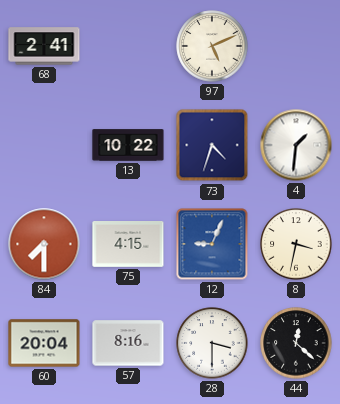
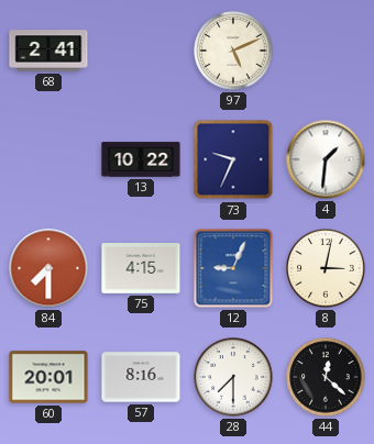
73: 4:33 -> 9:34 (233, 159)
8: 3:32 -> 3:02 (326, 268)
60: 20:04 -> 20:01 (48, 377)
28: 3:30 -> 7:30 (233, 377)
